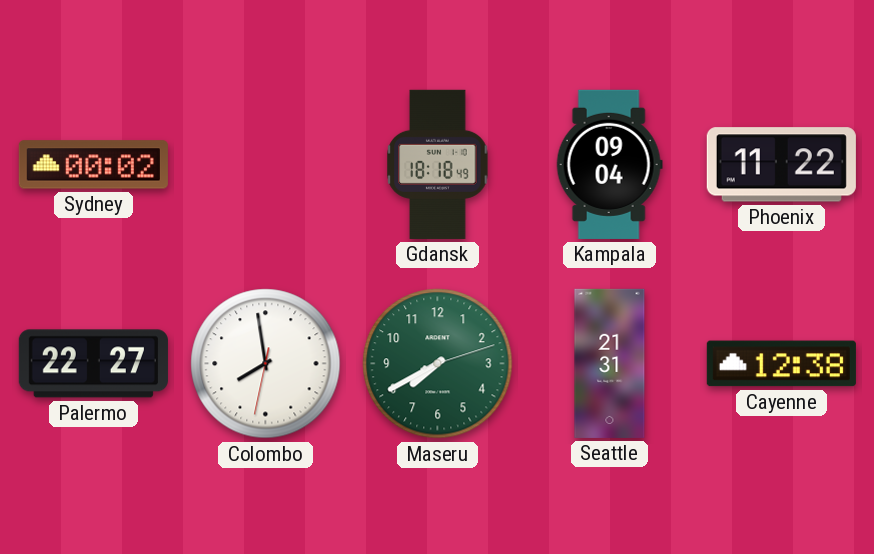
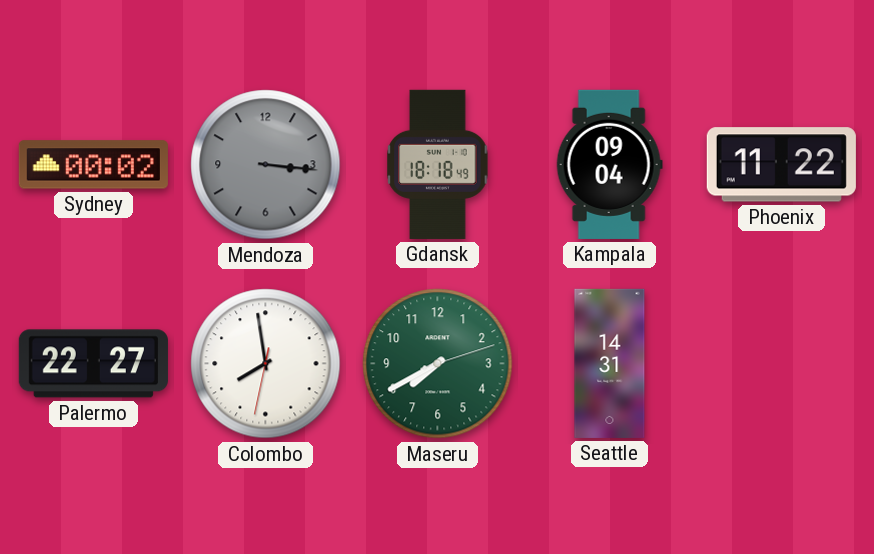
Mendoza: none -> 3:16 (266, 165)
Seattle: 21:31 -> 14:31 (610, 363)
Cayenne: 12:38 -> none (781, 364)
